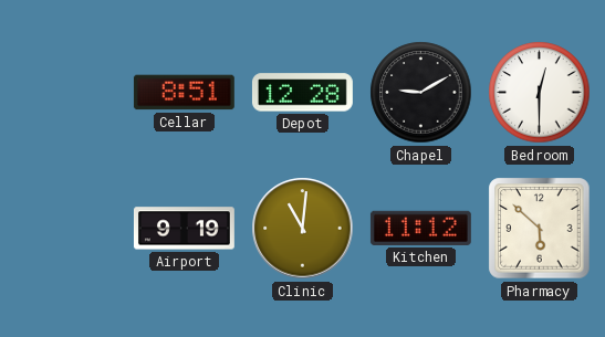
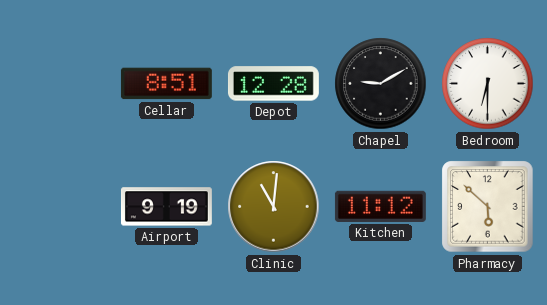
Bedroom: 12:30 -> 6:30 (488, 84)
